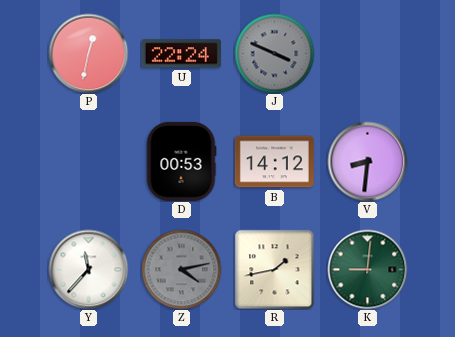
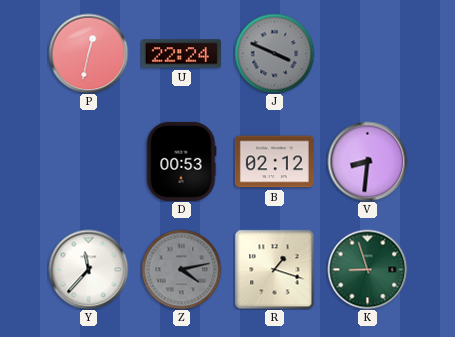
B: 14:12 -> 02:12 (274, 162)
R: 1:43 -> 1:18 (274, 269)
K: 9:01 -> 8:57 (367, 269)
